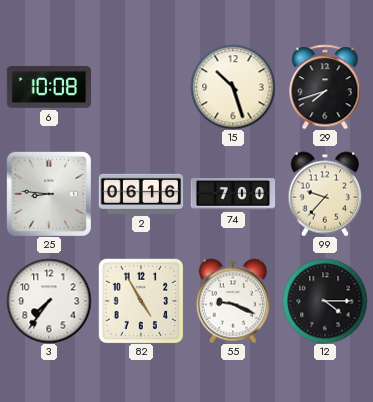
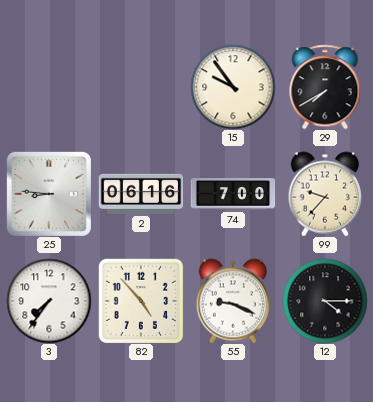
6: 10:08 -> none (49, 87)
15: 10:27 -> 9:54 (233, 87)
29: 7:42 -> 7:40 (325, 87)
82: 4:55 -> 4:53 (141, 301)
